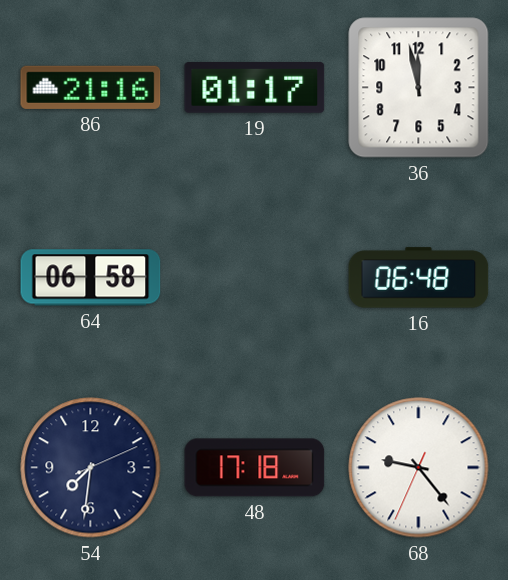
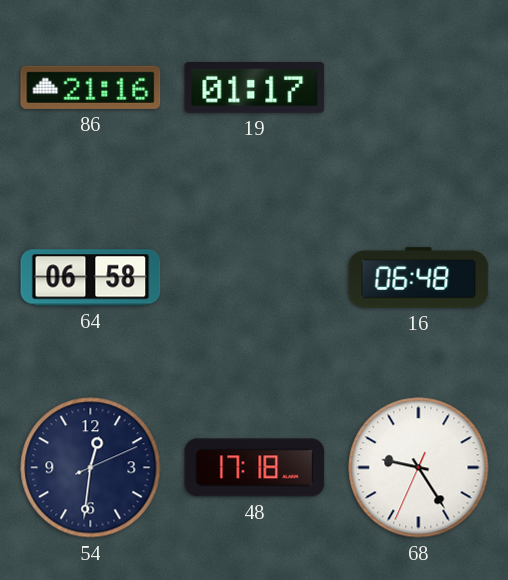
36: 11:58 -> none (419, 88)
54: 7:31 -> 12:31 (91, 468)
68: 9:23 -> 9:24 (419, 468)
